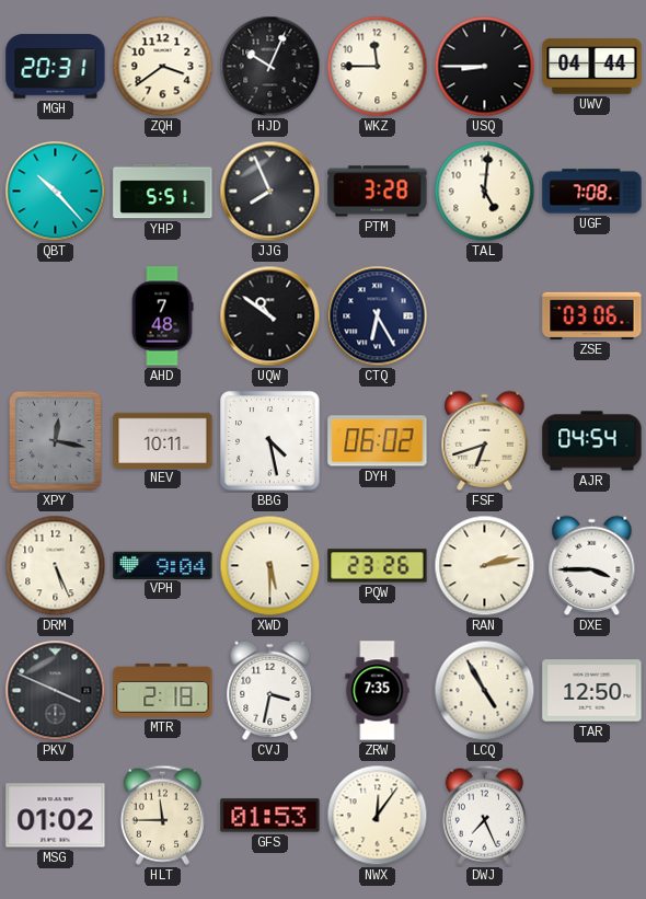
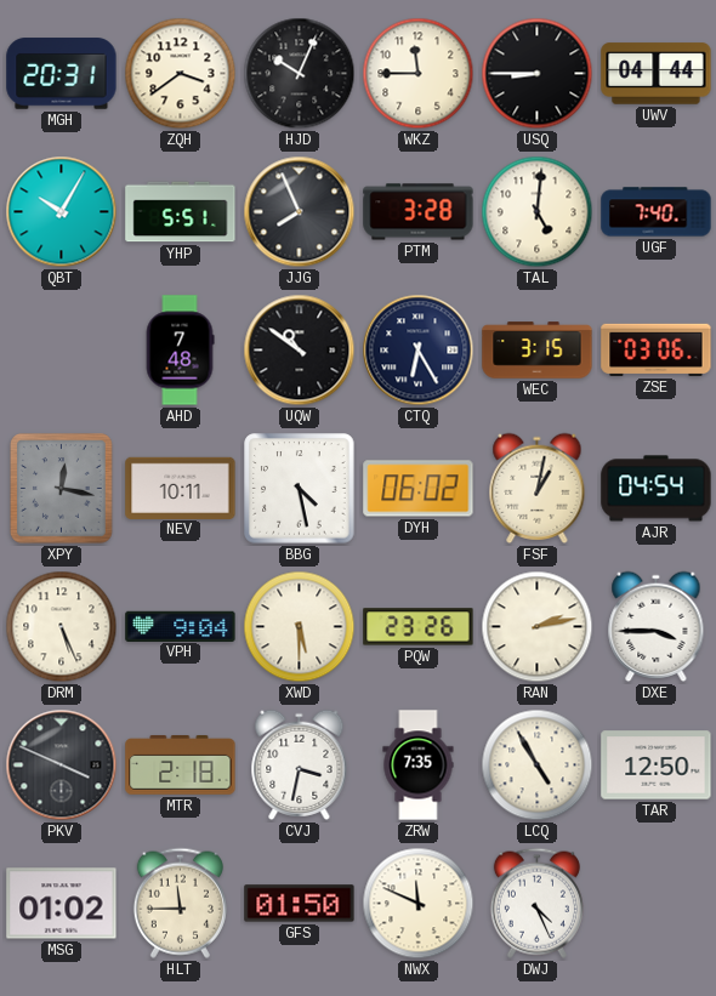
QBT: 10:23 -> 10:05 (62, 212)
UGF: 7:08 -> 7:40 (657, 212)
WEC: none -> 3:15 (538, 351)
FSF: 6:42 -> 1:02 (538, 488)
GFS: 01:53 -> 01:50 (300, 904)
NWX: 12:06 -> 11:49 (419, 904)
DWJ: 7:26 -> 4:26 (536, 903)
